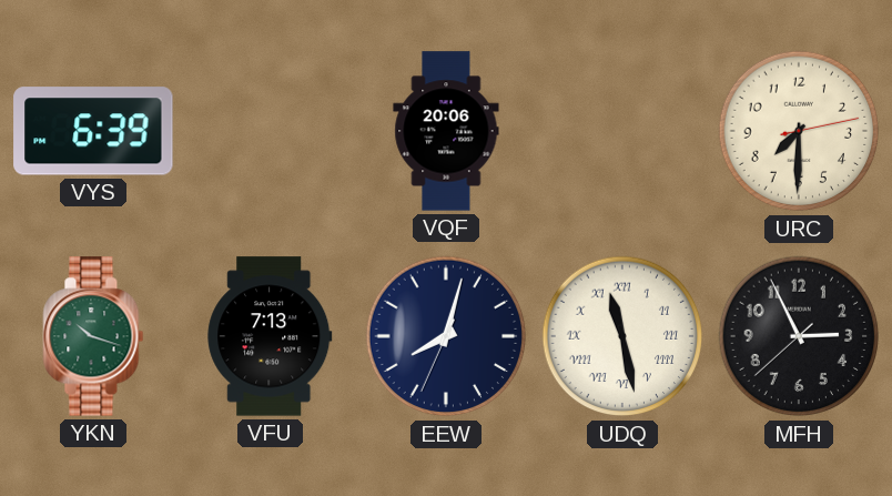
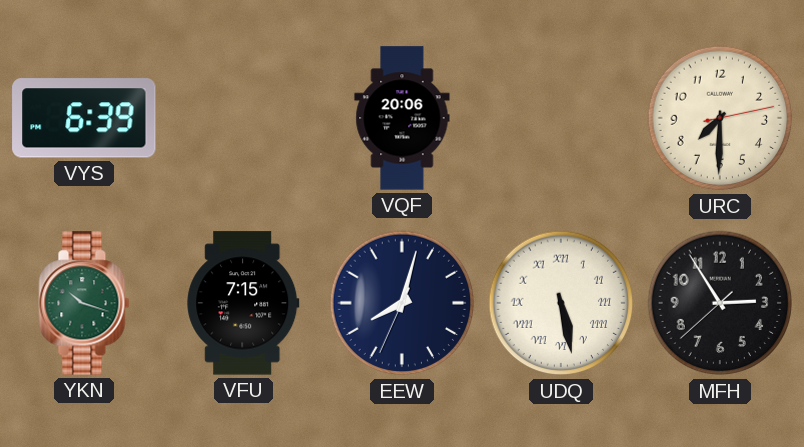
VFU: 7:13 -> 7:15 (243, 303)
UDQ: 11:28 -> 5:28 (561, 303)
MFH: 2:55 -> 2:54 (720, 303)
